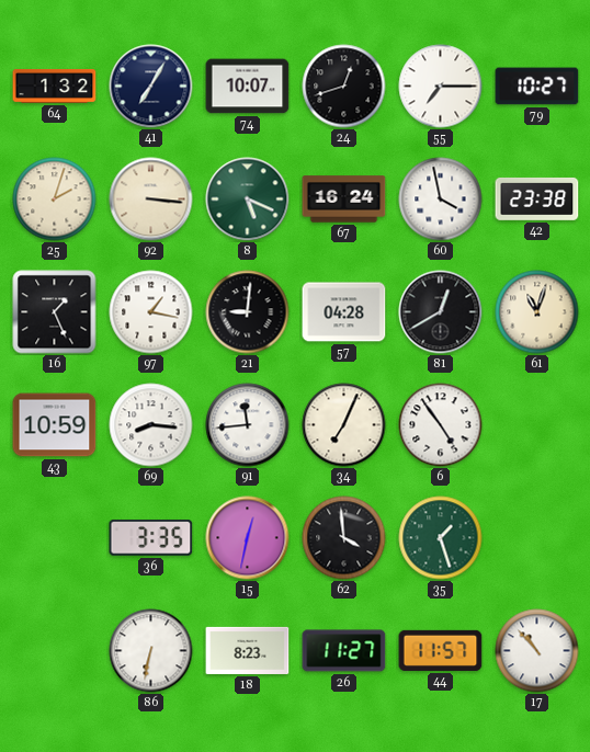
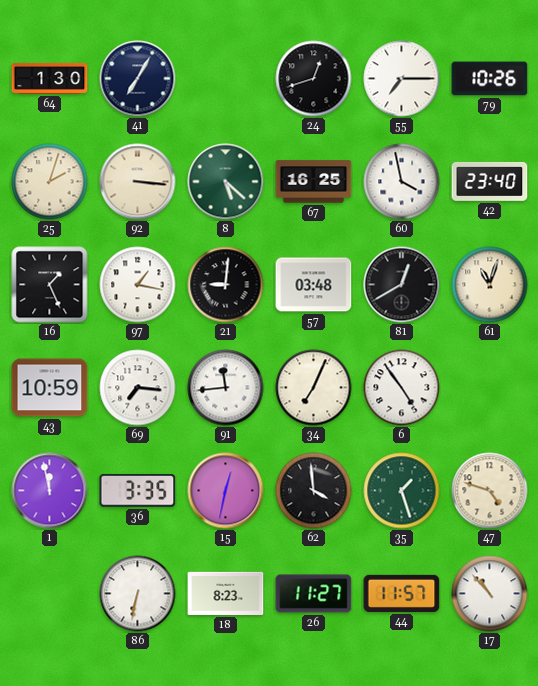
64: 1:32 -> 1:30 (50, 79)
74: 10:07 -> none (248, 87)
79: 10:27 -> 10:26 (490, 79)
8: 5:19 -> 5:22 (226, 182)
67: 16:24 -> 16:25 (314, 182)
42: 23:38 -> 23:40 (490, 181)
57: 04:28 -> 03:48 (314, 285)
69: 8:16 -> 7:16 (138, 388)
1: none -> 11:58 (50, 491)
47: none -> 4:48 (490, 491)
